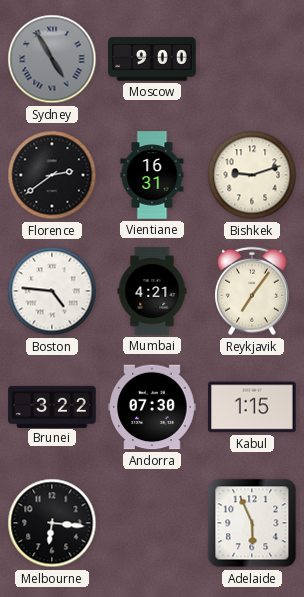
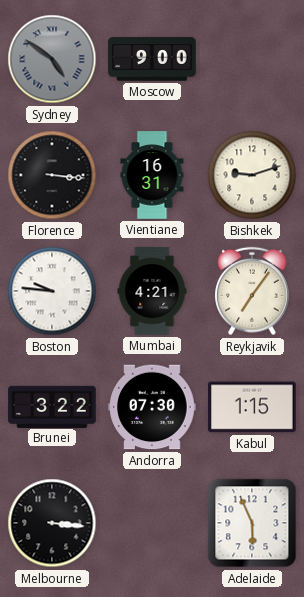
Sydney: 4:55 -> 4:51 (52, 59)
Florence: 2:39 -> 3:16 (52, 175)
Boston: 4:46 -> 9:46 (52, 291)
Melbourne: 6:16 -> 3:16 (52, 523)
